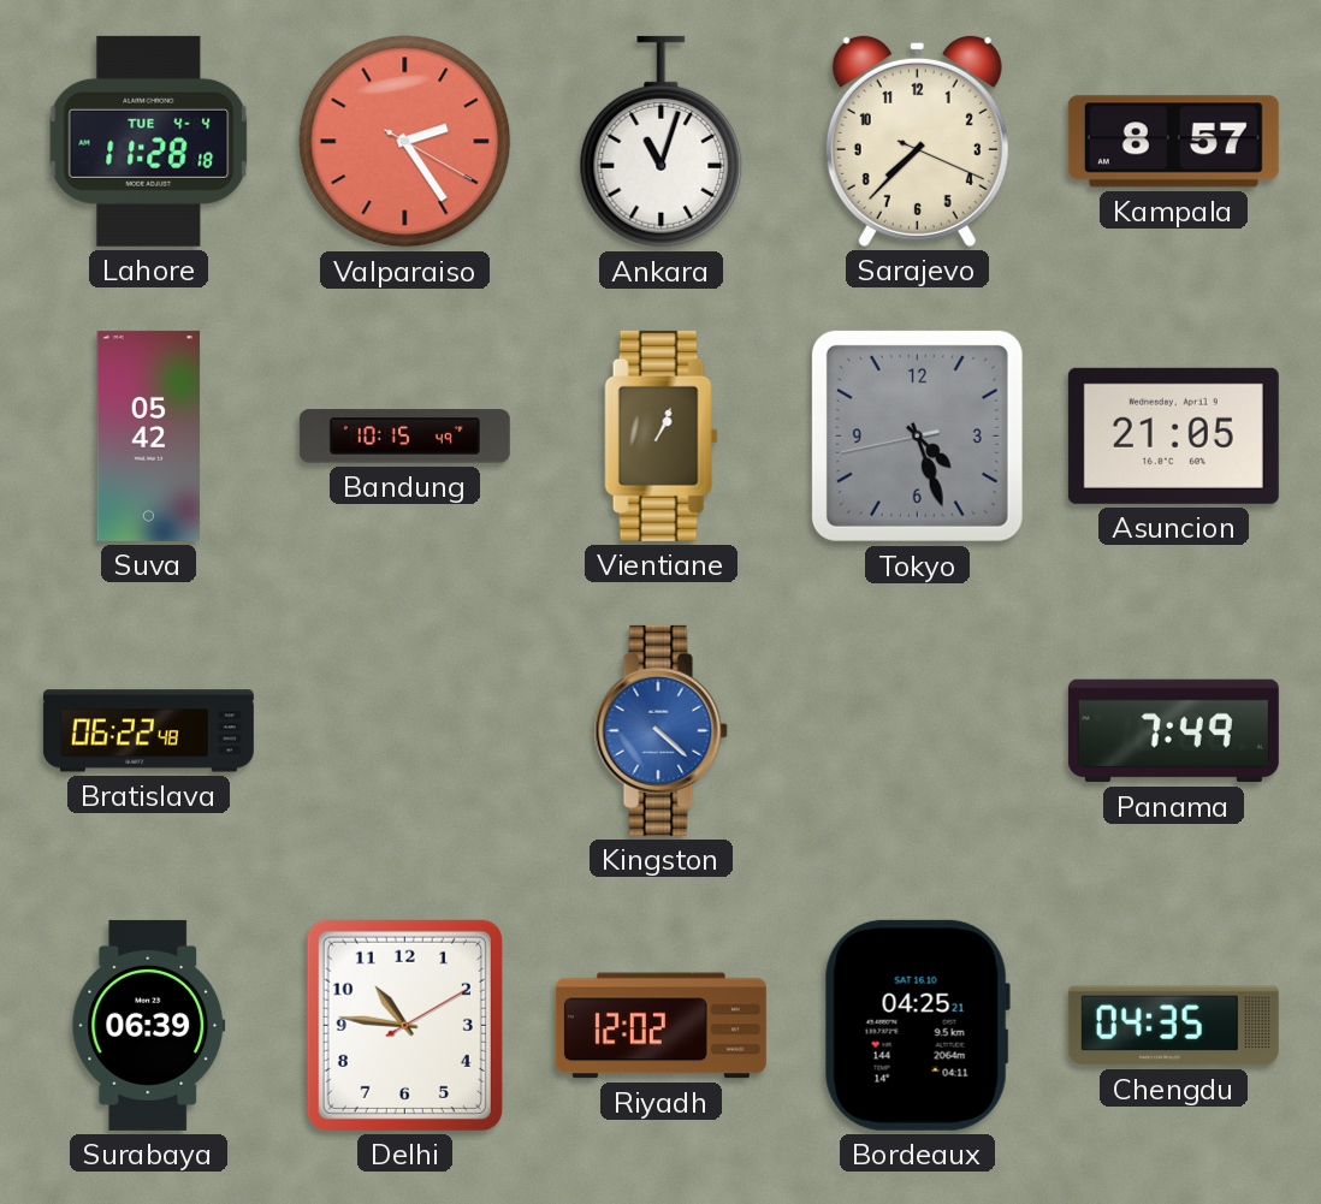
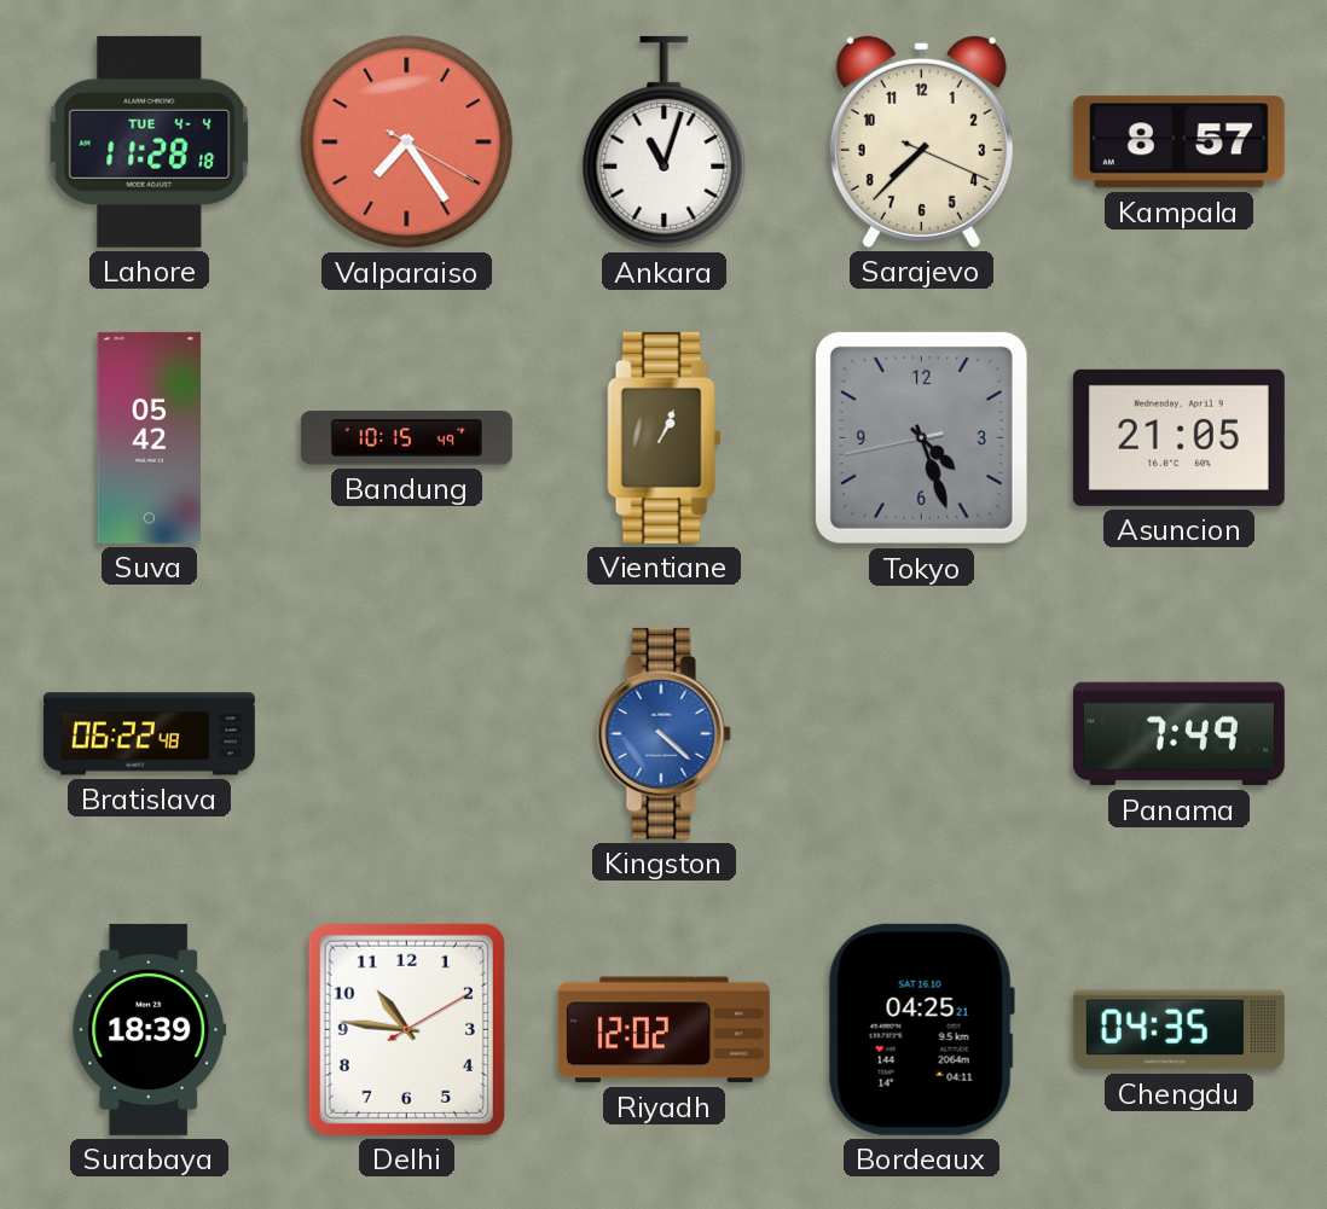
Valparaiso: 2:24 -> 7:24 (407, 143)
Surabaya: 06:39 -> 18:39 (150, 1029)
